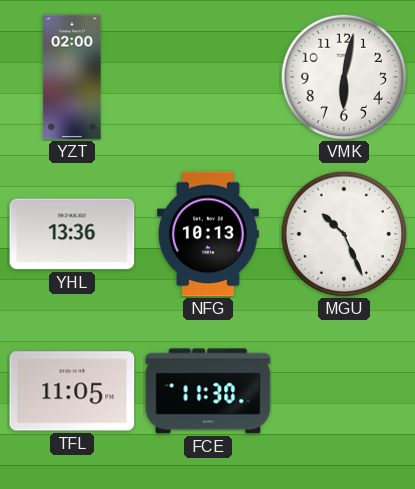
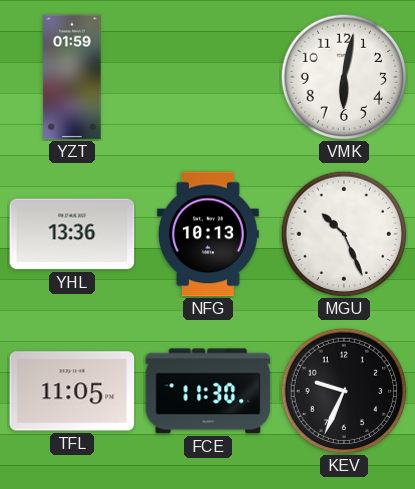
YZT: 02:00 -> 01:59 (72, 77)
KEV: none -> 9:34 (344, 391)
